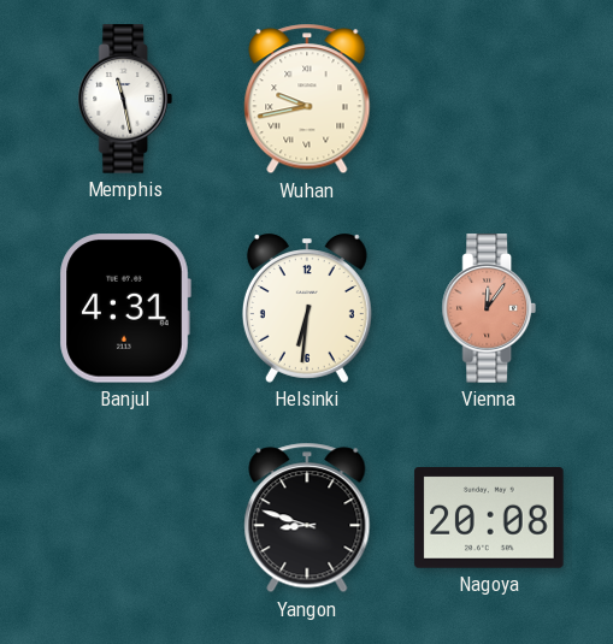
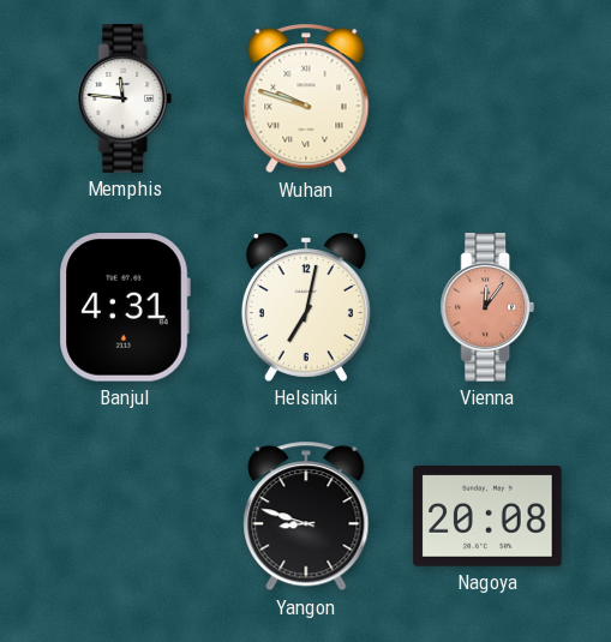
Memphis: 11:28 -> 11:46 (125, 98)
Wuhan: 9:43 -> 9:48 (306, 98)
Helsinki: 6:31 -> 7:02 (306, 308)
